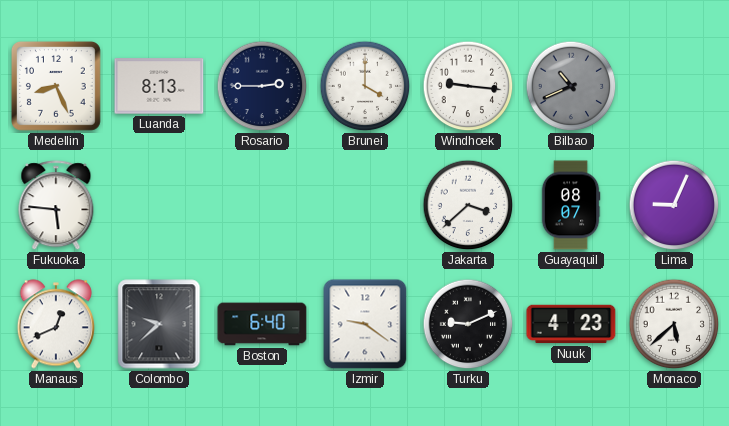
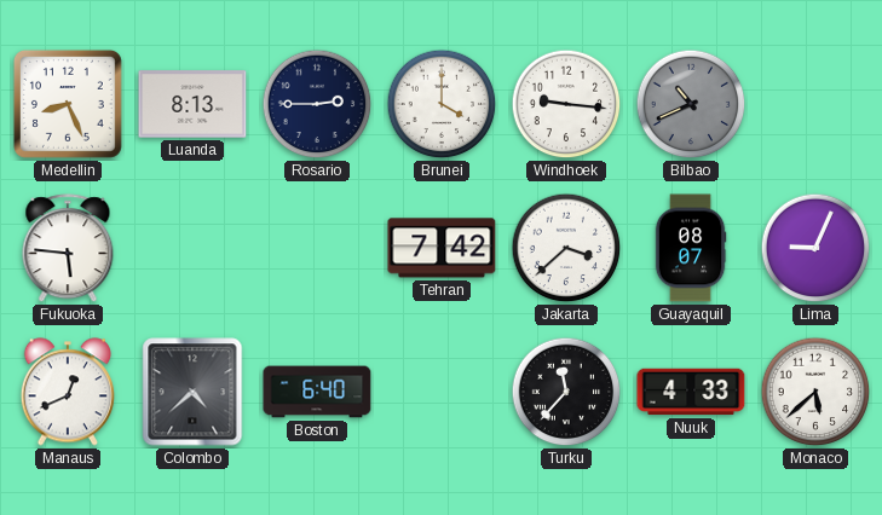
Tehran: none -> 7:42 (442, 248)
Colombo: 9:38 -> 4:38 (192, 392)
Izmir: 9:21 -> none (365, 324)
Turku: 9:11 -> 11:37 (566, 392)
Nuuk: 4:23 -> 4:33 (691, 392)
